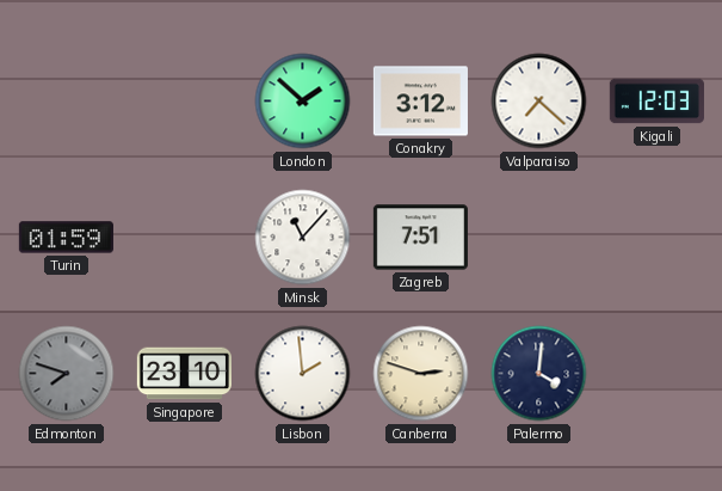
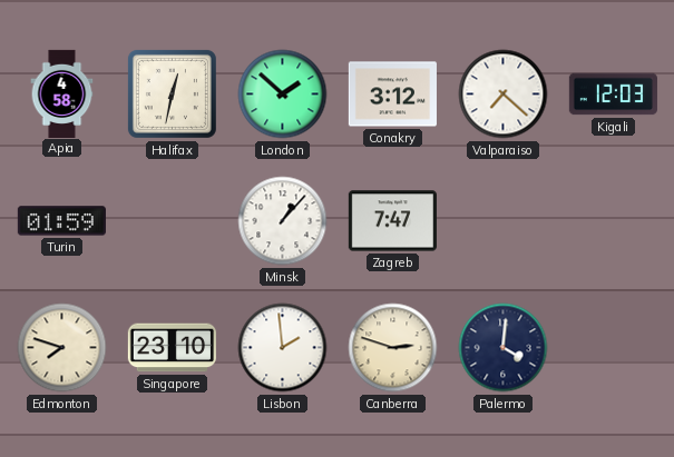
Apia: none -> 4:58 (62, 93)
Halifax: none -> 12:32 (172, 93)
Minsk: 11:07 -> 1:07 (283, 221)
Zagreb: 7:51 -> 7:47 (392, 221)
Edmonton dial: grey -> cream (62, 348)
